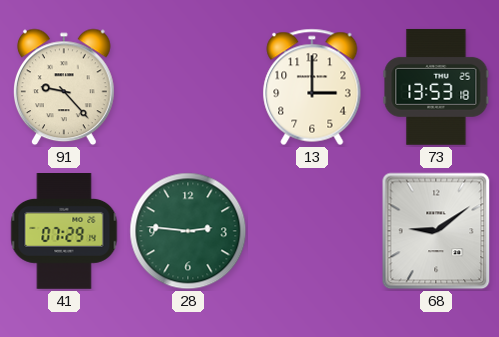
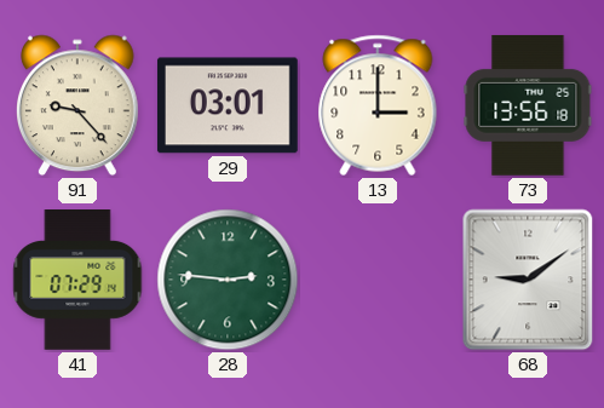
29: none -> 03:01 (228, 105)
73: 13:53 -> 13:56 (528, 105)
